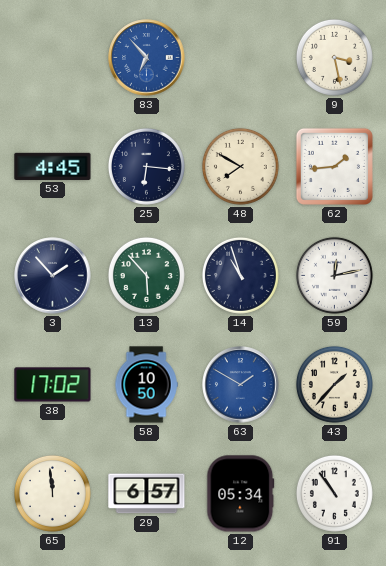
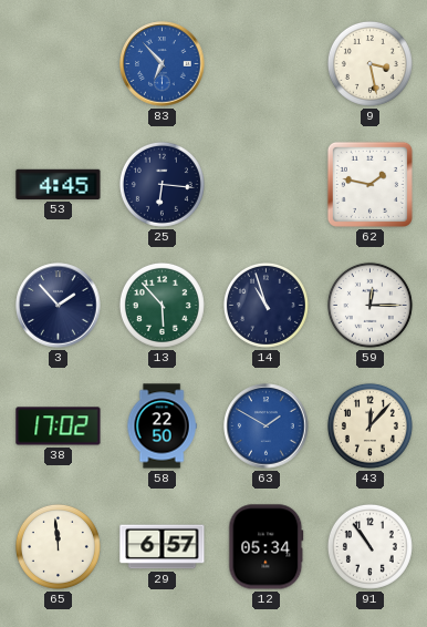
48: 7:50 -> none (240, 166)
62: 1:44 -> 1:47 (369, 184)
59: 12:13 -> 12:15 (369, 305)
58: 10:50 -> 22:50 (162, 426)
43: 1:37 -> 12:07 (369, 425)
